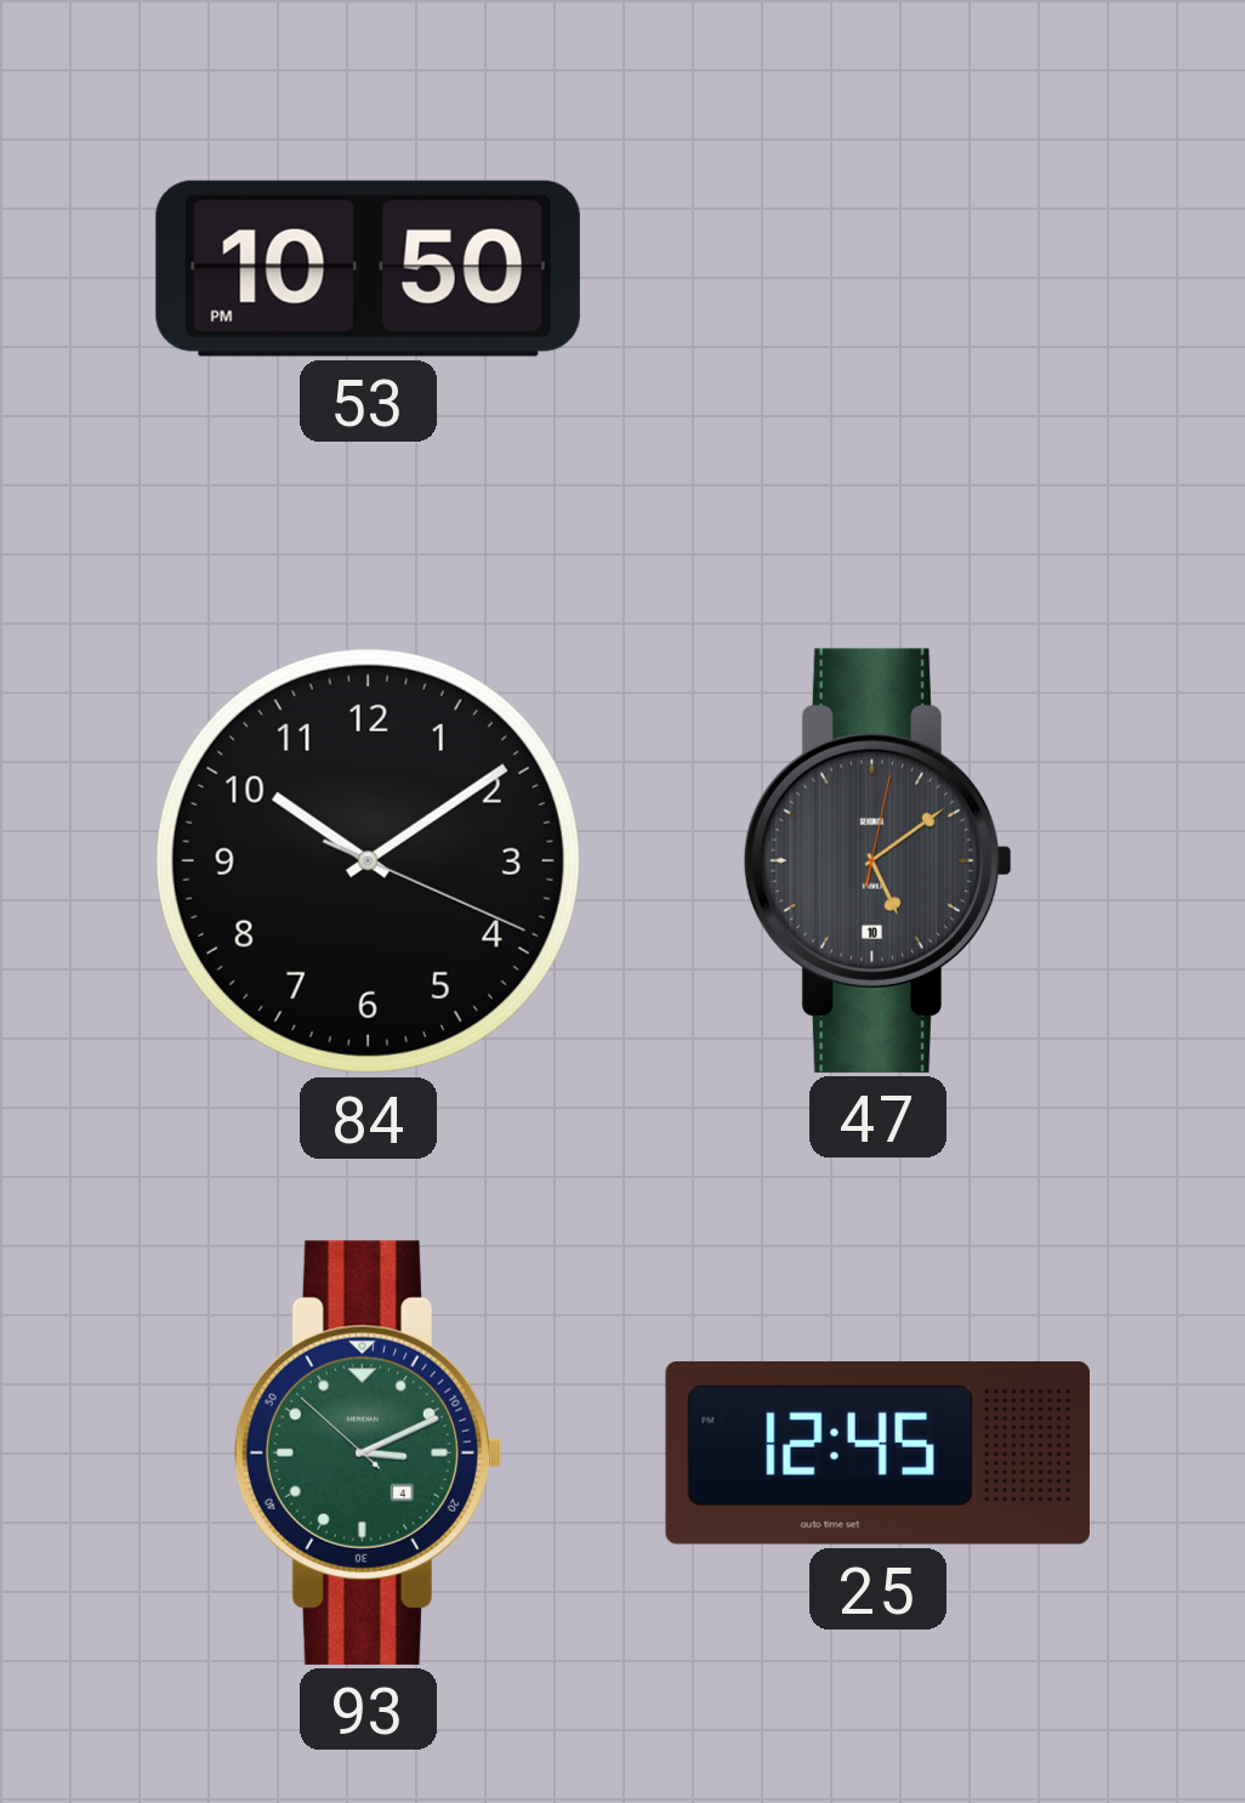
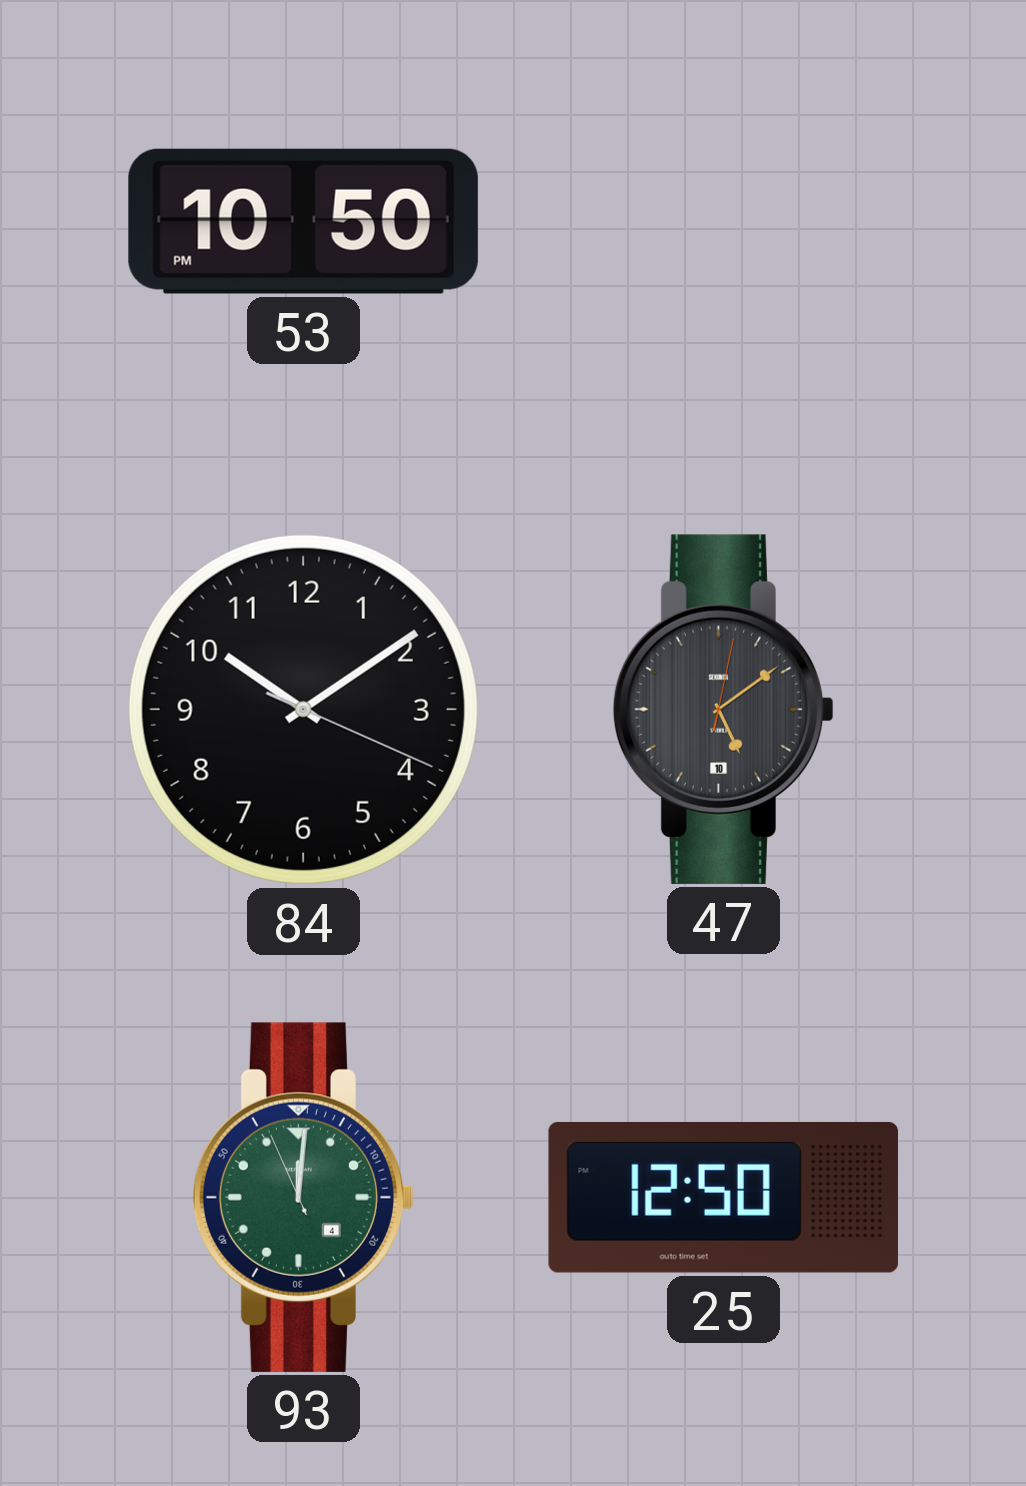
93: 3:10 -> 12:00 (304, 1197)
25: 12:45 -> 12:50 (723, 1197)
